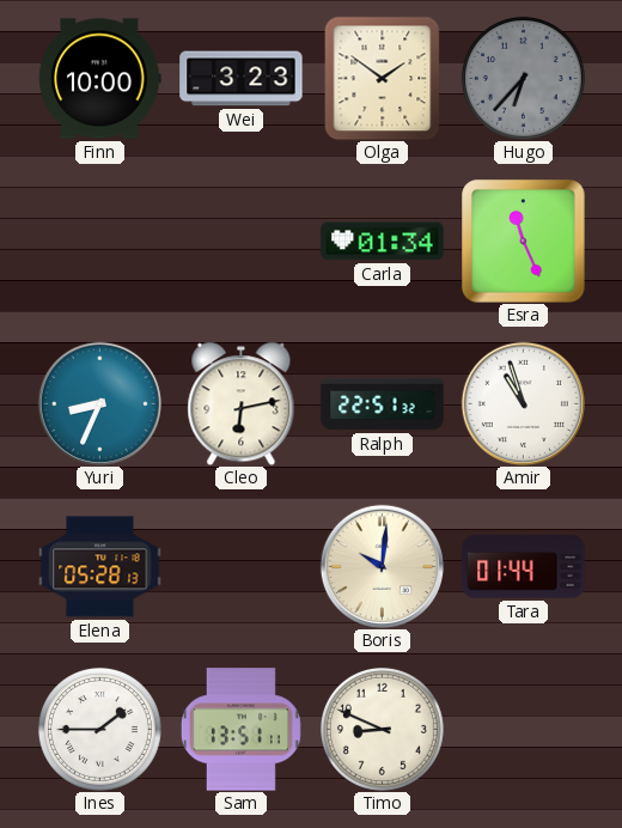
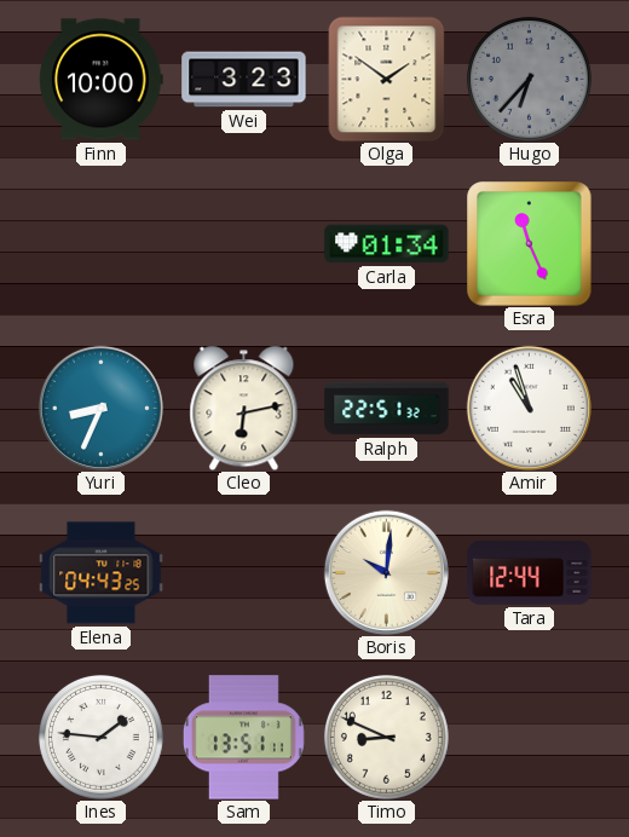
Elena: 05:28 -> 04:43 (102, 573)
Tara: 01:44 -> 12:44 (530, 573)
Ines: 1:45 -> 1:46 (100, 737)
